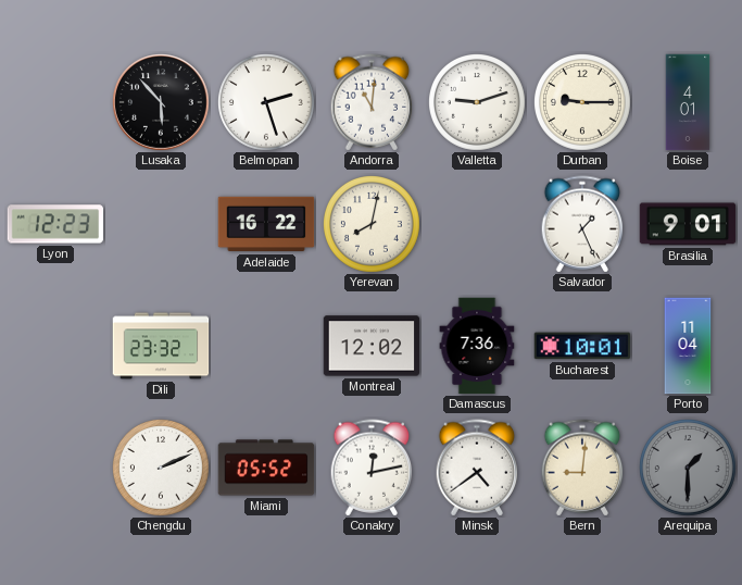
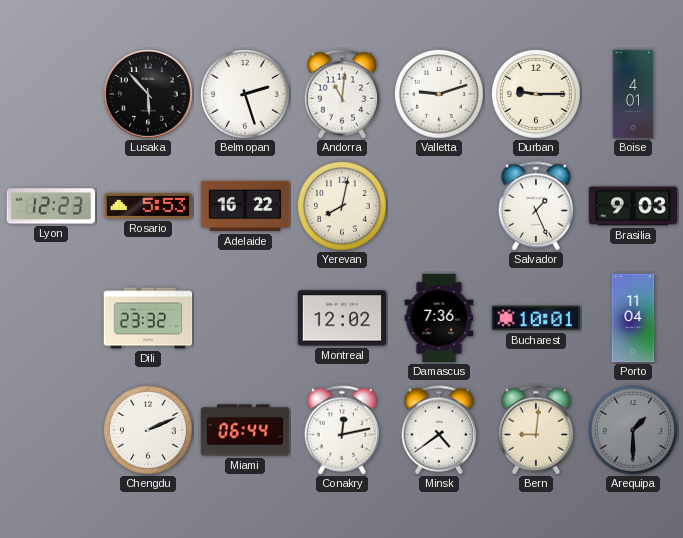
Rosario: none -> 5:53 (148, 206)
Brasilia: 9:01 -> 9:03 (633, 206)
Miami: 05:52 -> 06:44 (245, 430)
